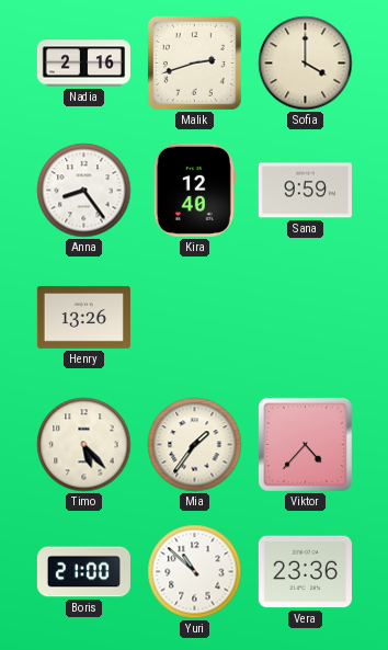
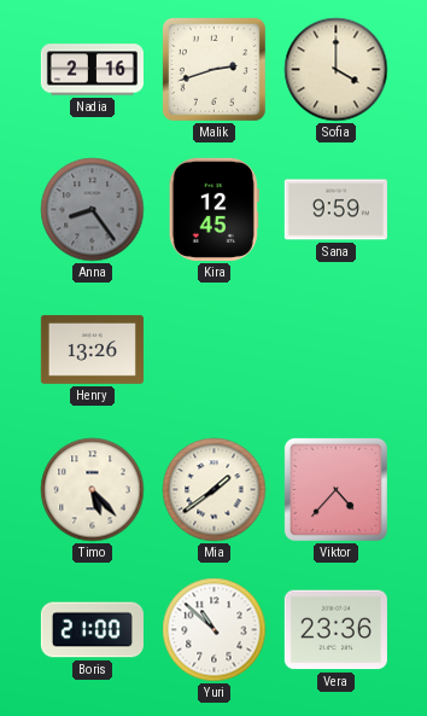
Anna dial: white -> grey (93, 210)
Kira: 12:40 -> 12:45 (213, 209)
Mia: 1:36 -> 1:39 (215, 490)
